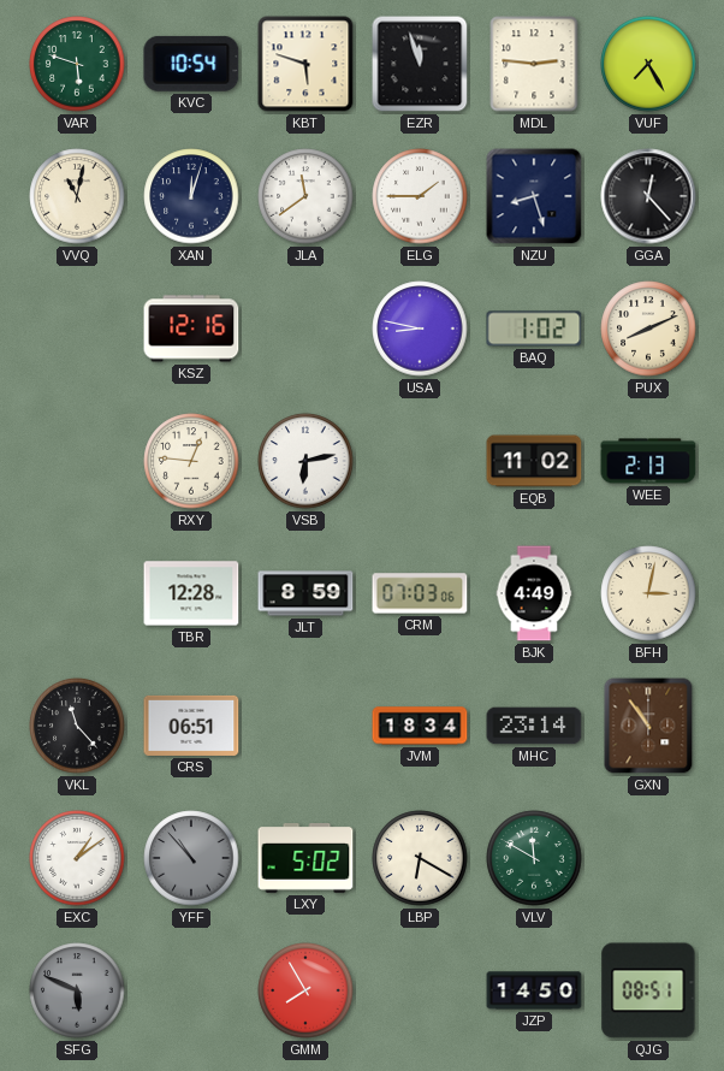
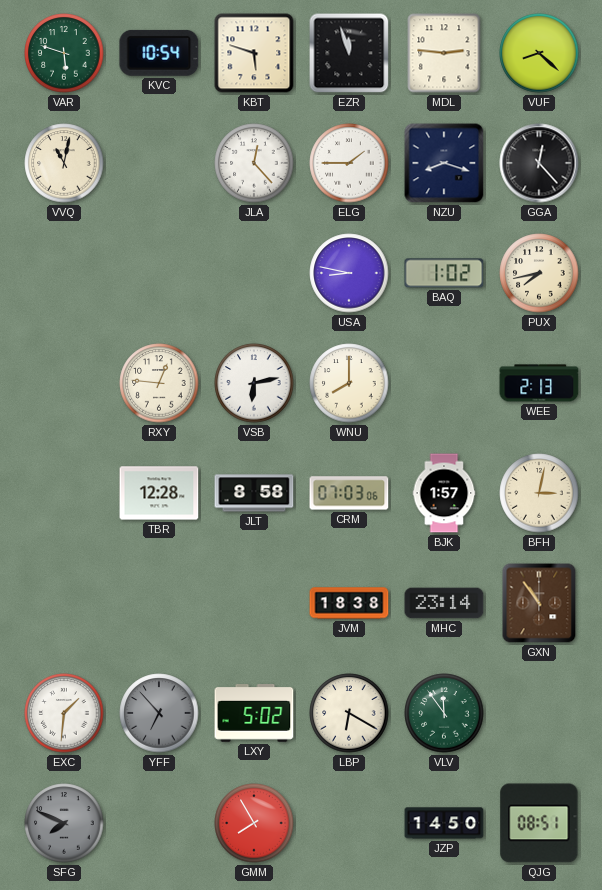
VUF: 7:25 -> 8:22 (539, 53)
XAN: 12:03 -> none (191, 196)
JLA: 11:39 -> 12:23 (254, 163)
NZU: 8:27 -> 8:18 (444, 163)
KSZ: 12:16 -> none (191, 329)
PUX: 8:11 -> 7:43 (539, 273)
WNU: none -> 8:00 (349, 383)
EQB: 11:02 -> none (534, 461)
JLT: 8:59 -> 8:58 (254, 493)
BJK: 4:49 -> 1:57 (444, 493)
VKL: 11:23 -> none (77, 726)
CRS: 06:51 -> none (191, 726)
JVM: 18:34 -> 18:38 (349, 603)
EXC: 1:09 -> 1:31 (64, 713)
YFF: 10:53 -> 6:53 (159, 713)
VLV: 11:50 -> 11:54 (444, 713)
SFG: 5:49 -> 7:49 (64, 823)
